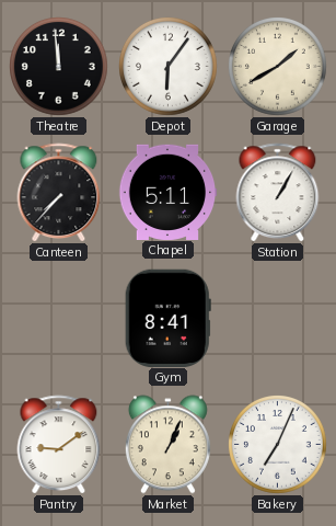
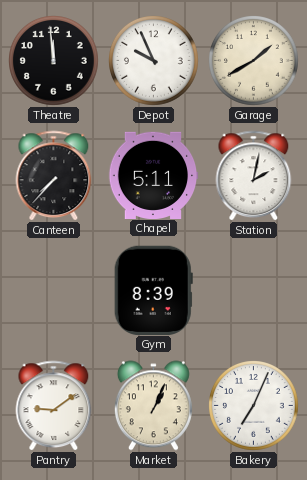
Depot: 6:06 -> 9:56 (154, 61)
Station: 1:05 -> 2:02 (254, 176)
Gym: 8:41 -> 8:39 (153, 290)
